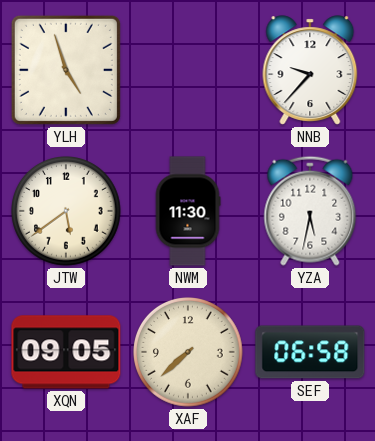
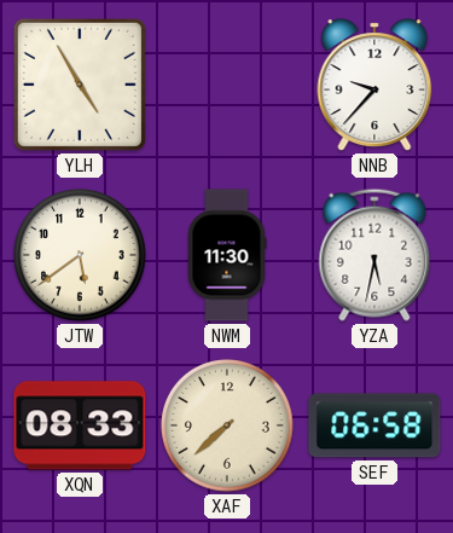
YLH: 4:57 -> 4:55 (80, 85)
XQN: 09:05 -> 08:33 (80, 425)
